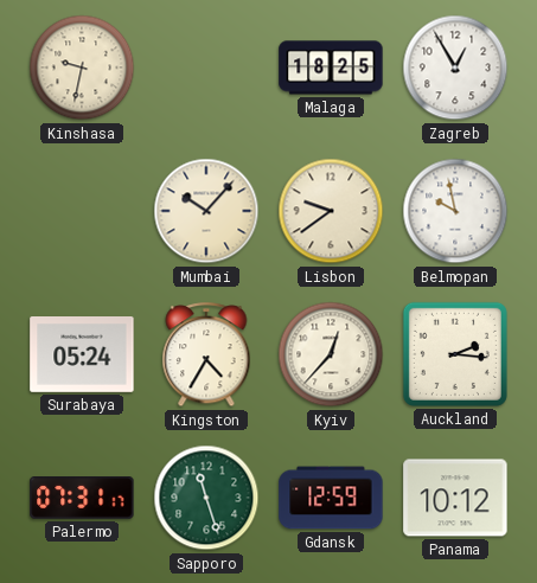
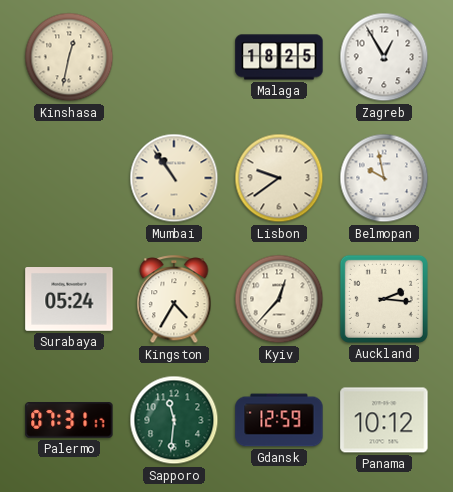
Kinshasa: 9:32 -> 12:32 (69, 57)
Mumbai: 10:07 -> 10:54 (174, 178)
Sapporo: 11:27 -> 11:31 (174, 420)
